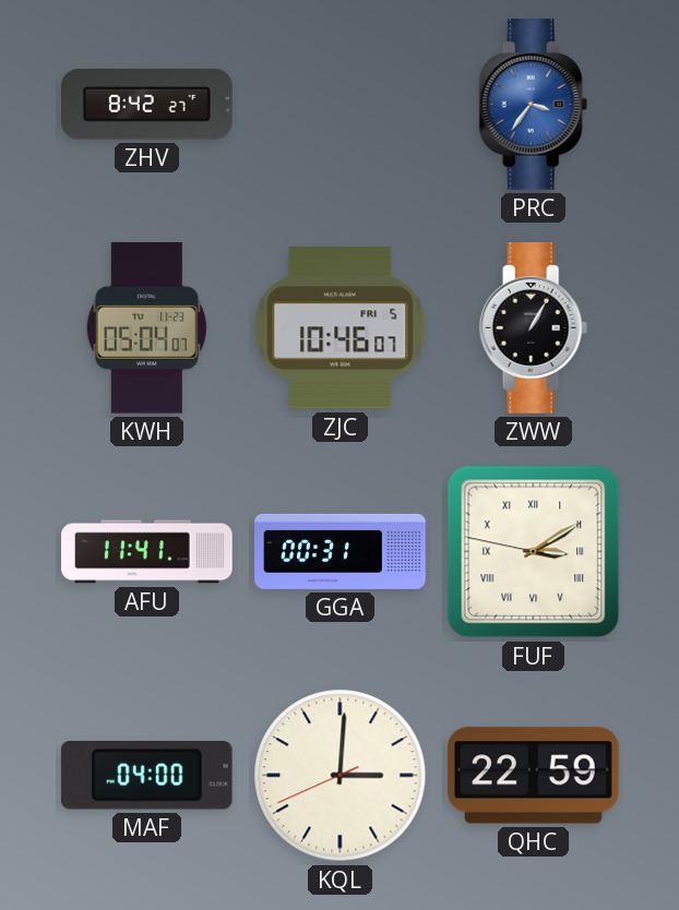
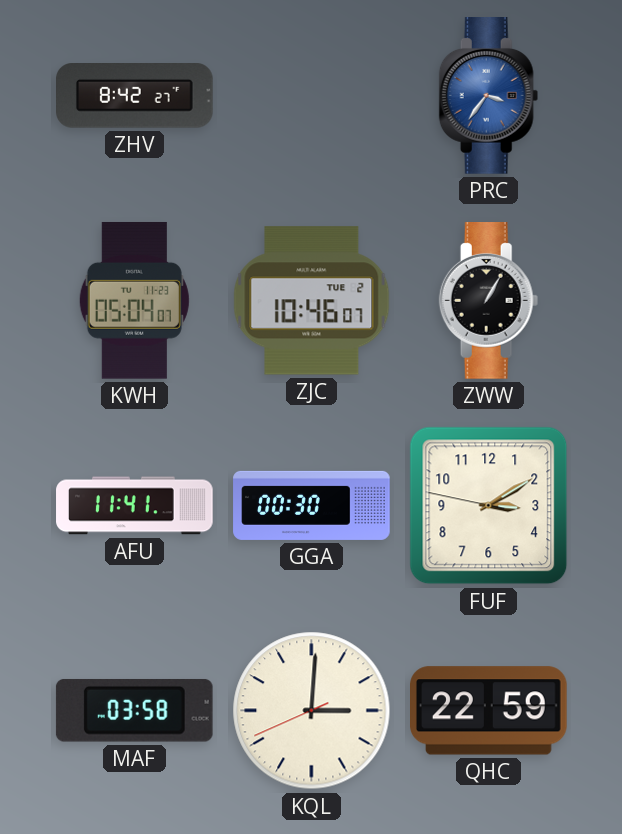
ZJC date: FRI 5 -> TUE 2 (312, 301)
GGA: 00:31 -> 00:30 (312, 505)
FUF numerals: Roman -> Arabic (489, 506)
MAF: 04:00 -> 03:58 (134, 710)
